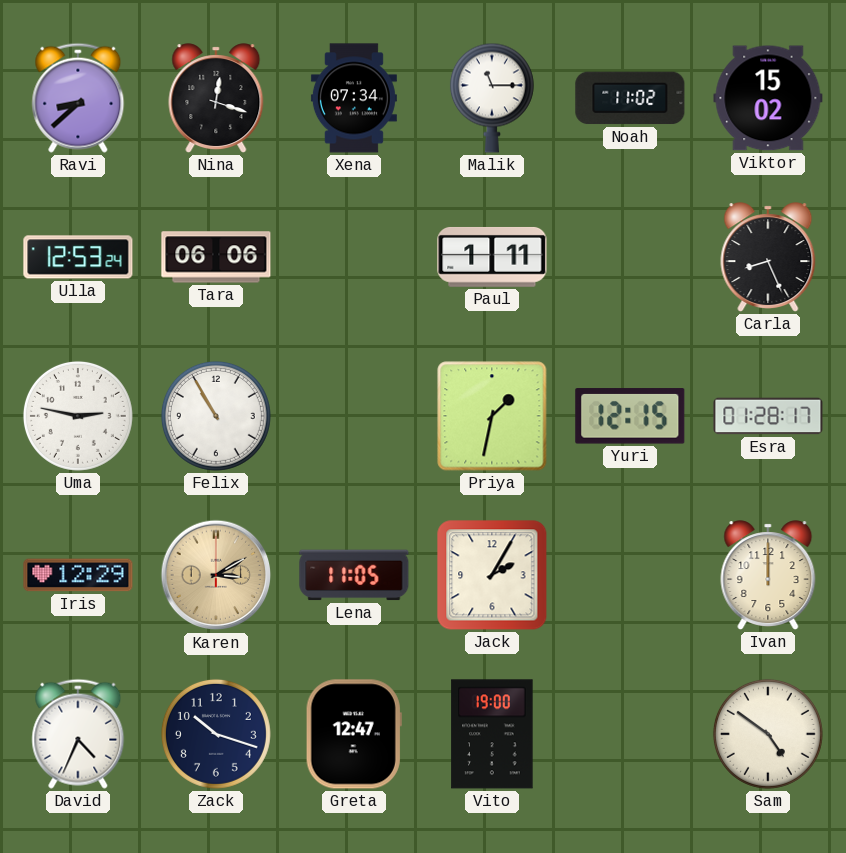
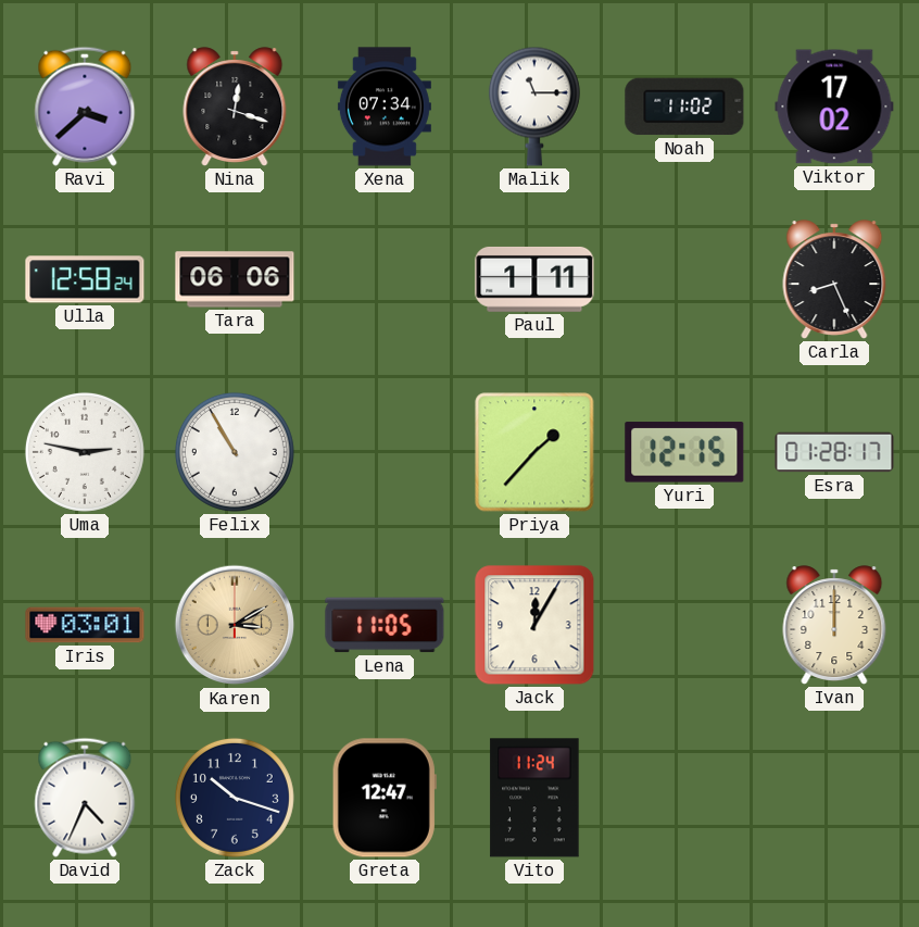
Ravi: 8:38 -> 3:38 (85, 107)
Viktor: 15:02 -> 17:02 (834, 107)
Ulla: 12:53 -> 12:58 (85, 279)
Priya: 1:32 -> 1:37 (534, 452)
Iris: 12:29 -> 03:01 (85, 625)
Jack: 2:05 -> 12:05 (534, 625)
Vito: 19:00 -> 11:24 (534, 798)
Sam: 4:51 -> none (768, 734)
